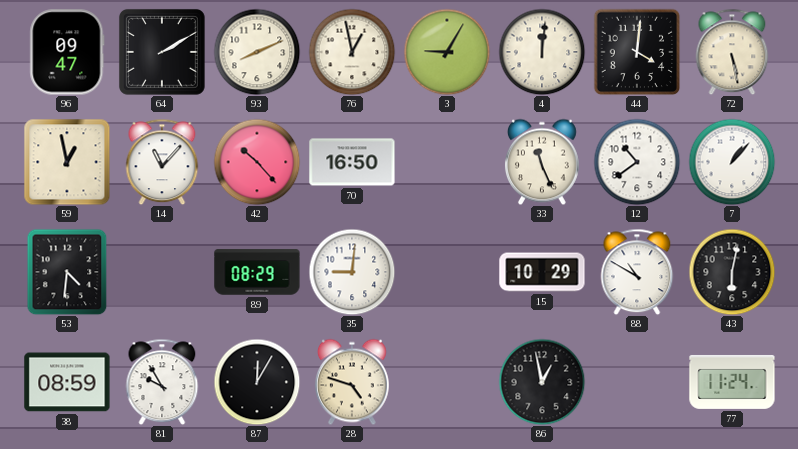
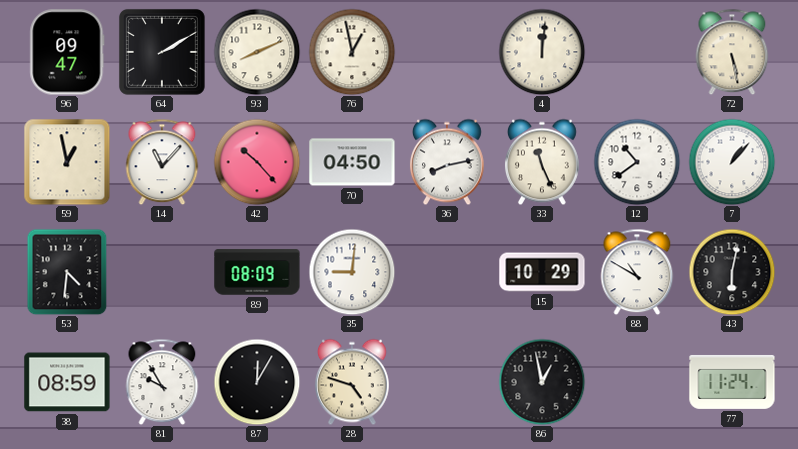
3: 9:05 -> none (447, 52)
44: 4:01 -> none (637, 52)
70: 16:50 -> 04:50 (352, 162)
36: none -> 8:13 (447, 162)
89: 08:29 -> 08:09 (257, 272)
